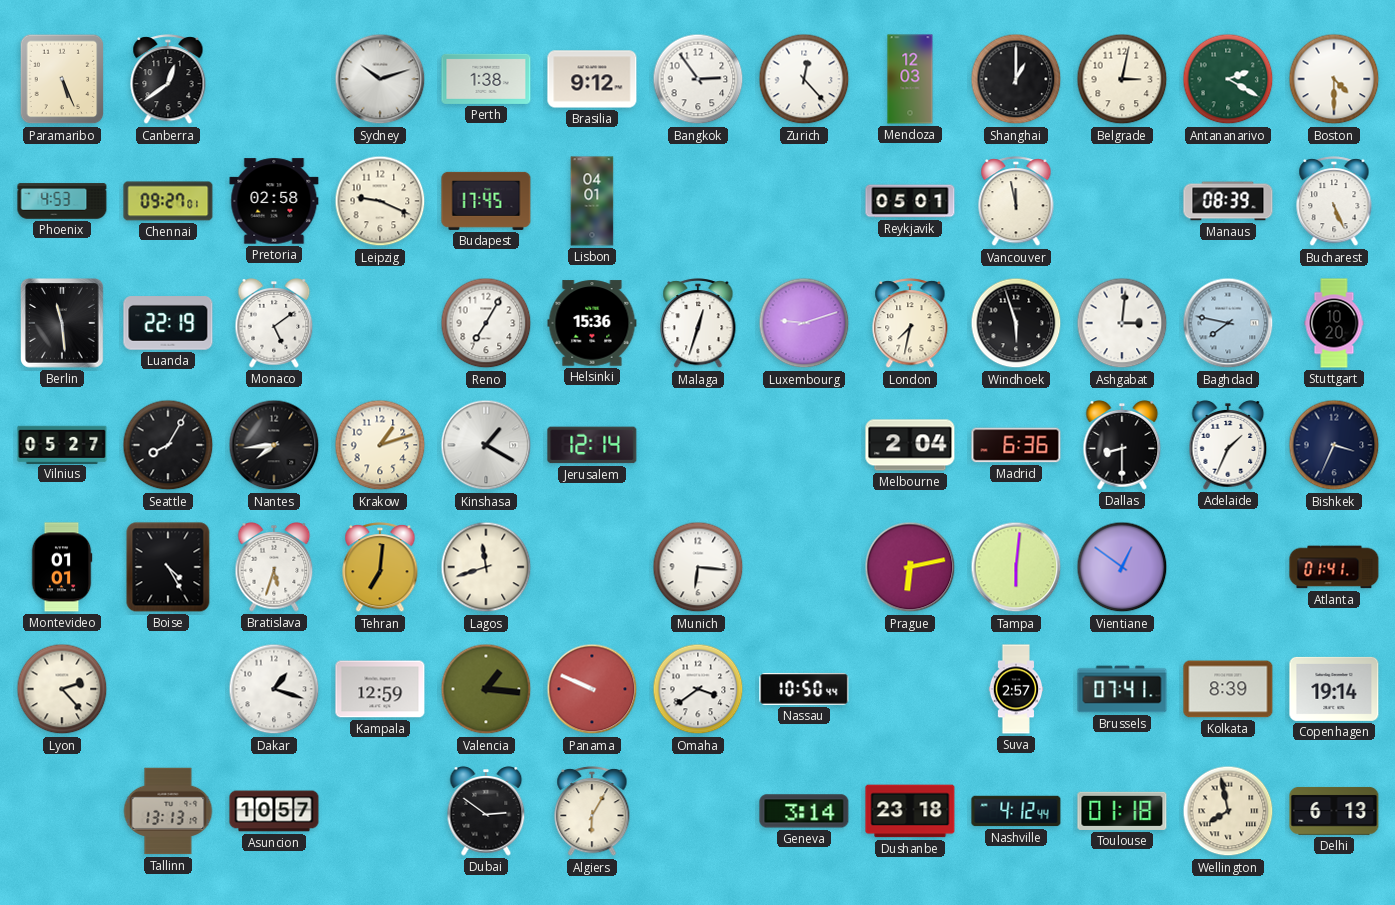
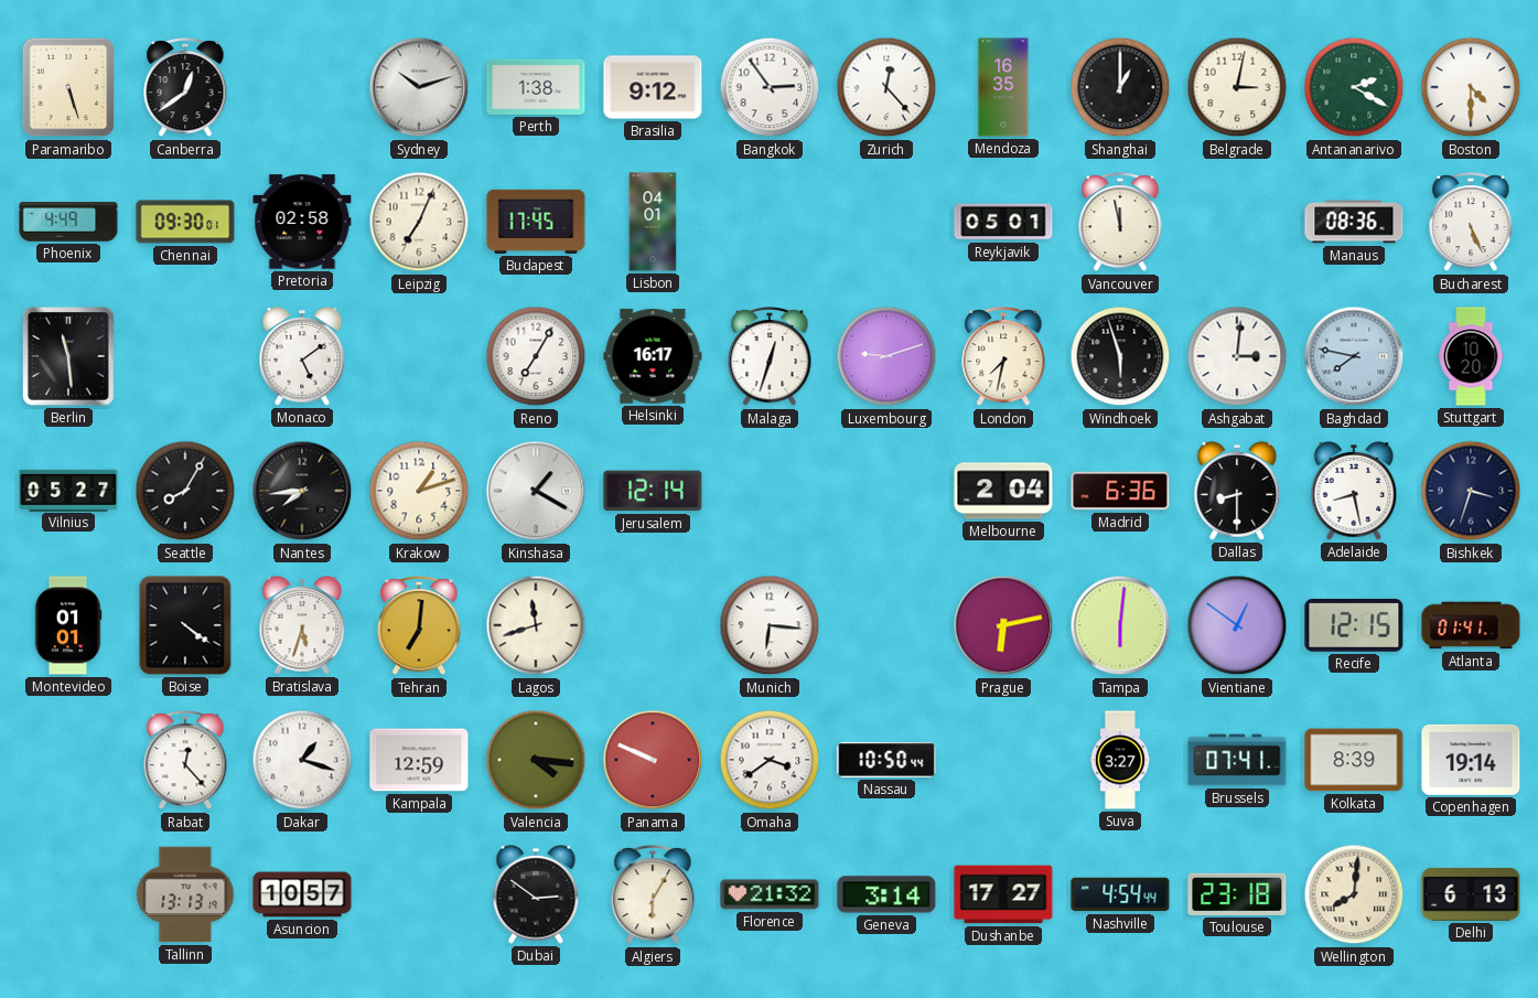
Paramaribo: 5:26 -> 5:27 (68, 87)
Mendoza: 12:03 -> 16:35 (1003, 87)
Phoenix: 4:53 -> 4:49 (68, 222)
Chennai: 09:27 -> 09:30 (185, 222)
Leipzig: 9:19 -> 7:04 (419, 222)
Manaus: 08:39 -> 08:36 (1354, 222)
Luanda: 22:19 -> none (168, 323)
Helsinki: 15:36 -> 16:17 (653, 356)
Adelaide: 1:34 -> 8:28 (1354, 491)
Bishkek: 3:34 -> 3:33 (1471, 491)
Boise: 4:25 -> 4:21 (185, 625)
Recife: none -> 12:15 (1354, 625)
Lyon: 2:23 -> none (62, 689)
Rabat: none -> 12:23 (185, 761)
Valencia: 1:16 -> 4:16 (536, 760)
Suva: 2:57 -> 3:27 (1120, 760)
Florence: none -> 21:32 (770, 894)
Dushanbe: 23:18 -> 17:27 (1003, 894)
Nashville: 4:12 -> 4:54 (1120, 894)
Toulouse: 01:18 -> 23:18 (1237, 894)
Wellington: 7:58 -> 8:01 (1354, 894)
